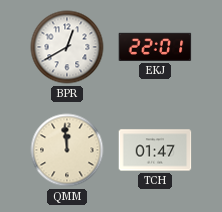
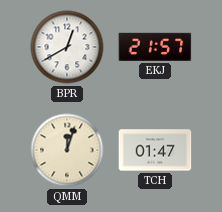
EKJ: 22:01 -> 21:57 (155, 47)
QMM: 11:59 -> 12:03 (67, 150)
